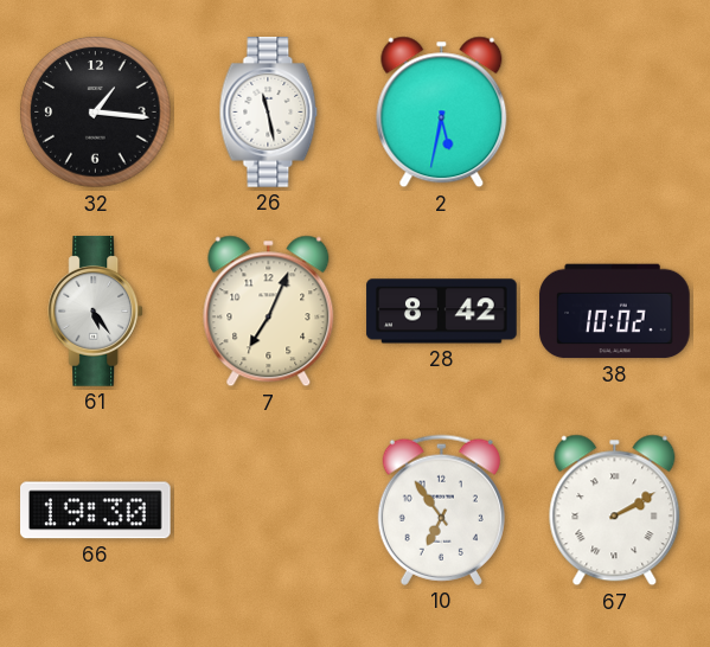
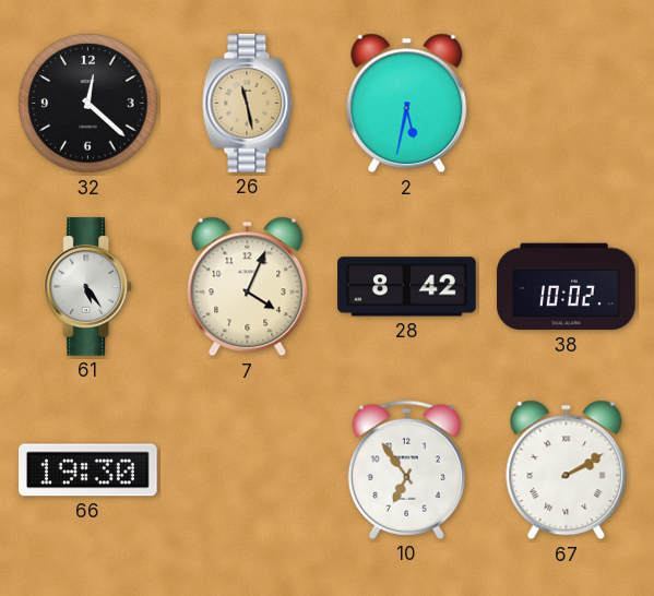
32: 1:16 -> 12:22 (88, 104)
26 dial: white -> champagne (248, 104)
7: 7:04 -> 4:04 (248, 287)
